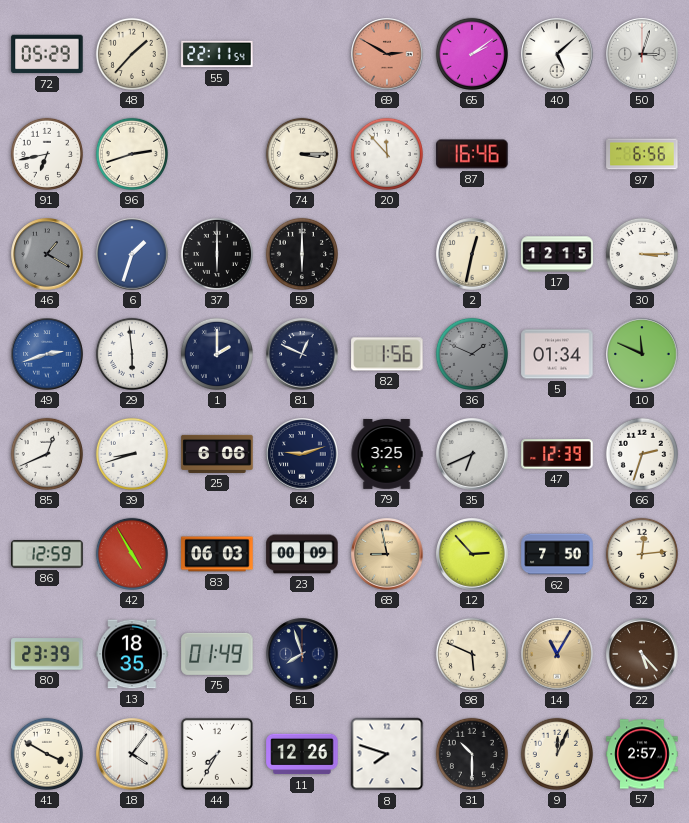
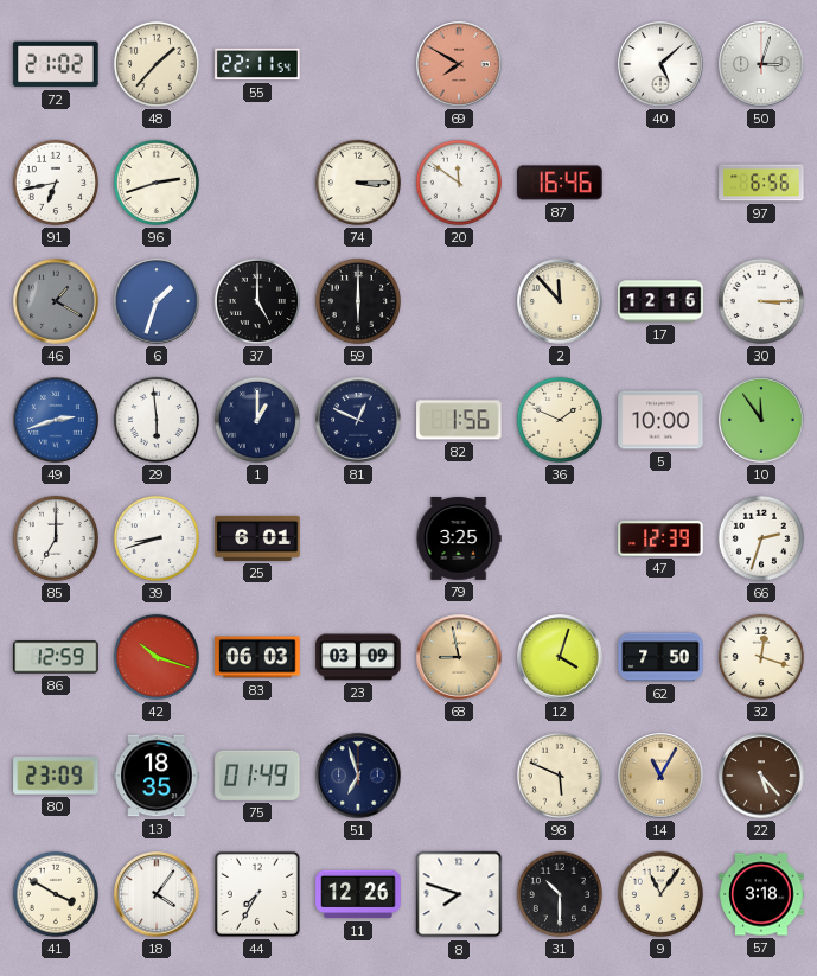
72: 05:29 -> 21:02 (56, 64)
69: 2:50 -> 7:50 (459, 64)
65: 2:09 -> none (472, 54)
20: 11:53 -> 11:51 (459, 183)
37: 6:00 -> 5:00 (257, 301)
2: 12:32 -> 11:53 (560, 301)
17: 12:15 -> 12:16 (660, 301)
1: 2:00 -> 1:00 (257, 420)
36 dial: grey -> cream (560, 420)
5: 01:34 -> 10:00 (660, 420)
10: 11:49 -> 11:54 (761, 420)
85: 12:41 -> 7:00 (56, 538)
25: 6:06 -> 6:01 (257, 538)
64: 9:12 -> none (302, 454)
35: 6:41 -> none (472, 454)
42: 4:55 -> 10:18 (157, 657)
23: 00:09 -> 03:09 (358, 657)
12: 2:53 -> 4:03 (560, 657)
32: 12:14 -> 12:18 (761, 657)
80: 23:39 -> 23:09 (56, 776)
51: 7:57 -> 6:57 (358, 776)
9: 12:04 -> 11:06 (660, 894)
57: 2:57 -> 3:18 (761, 894)
